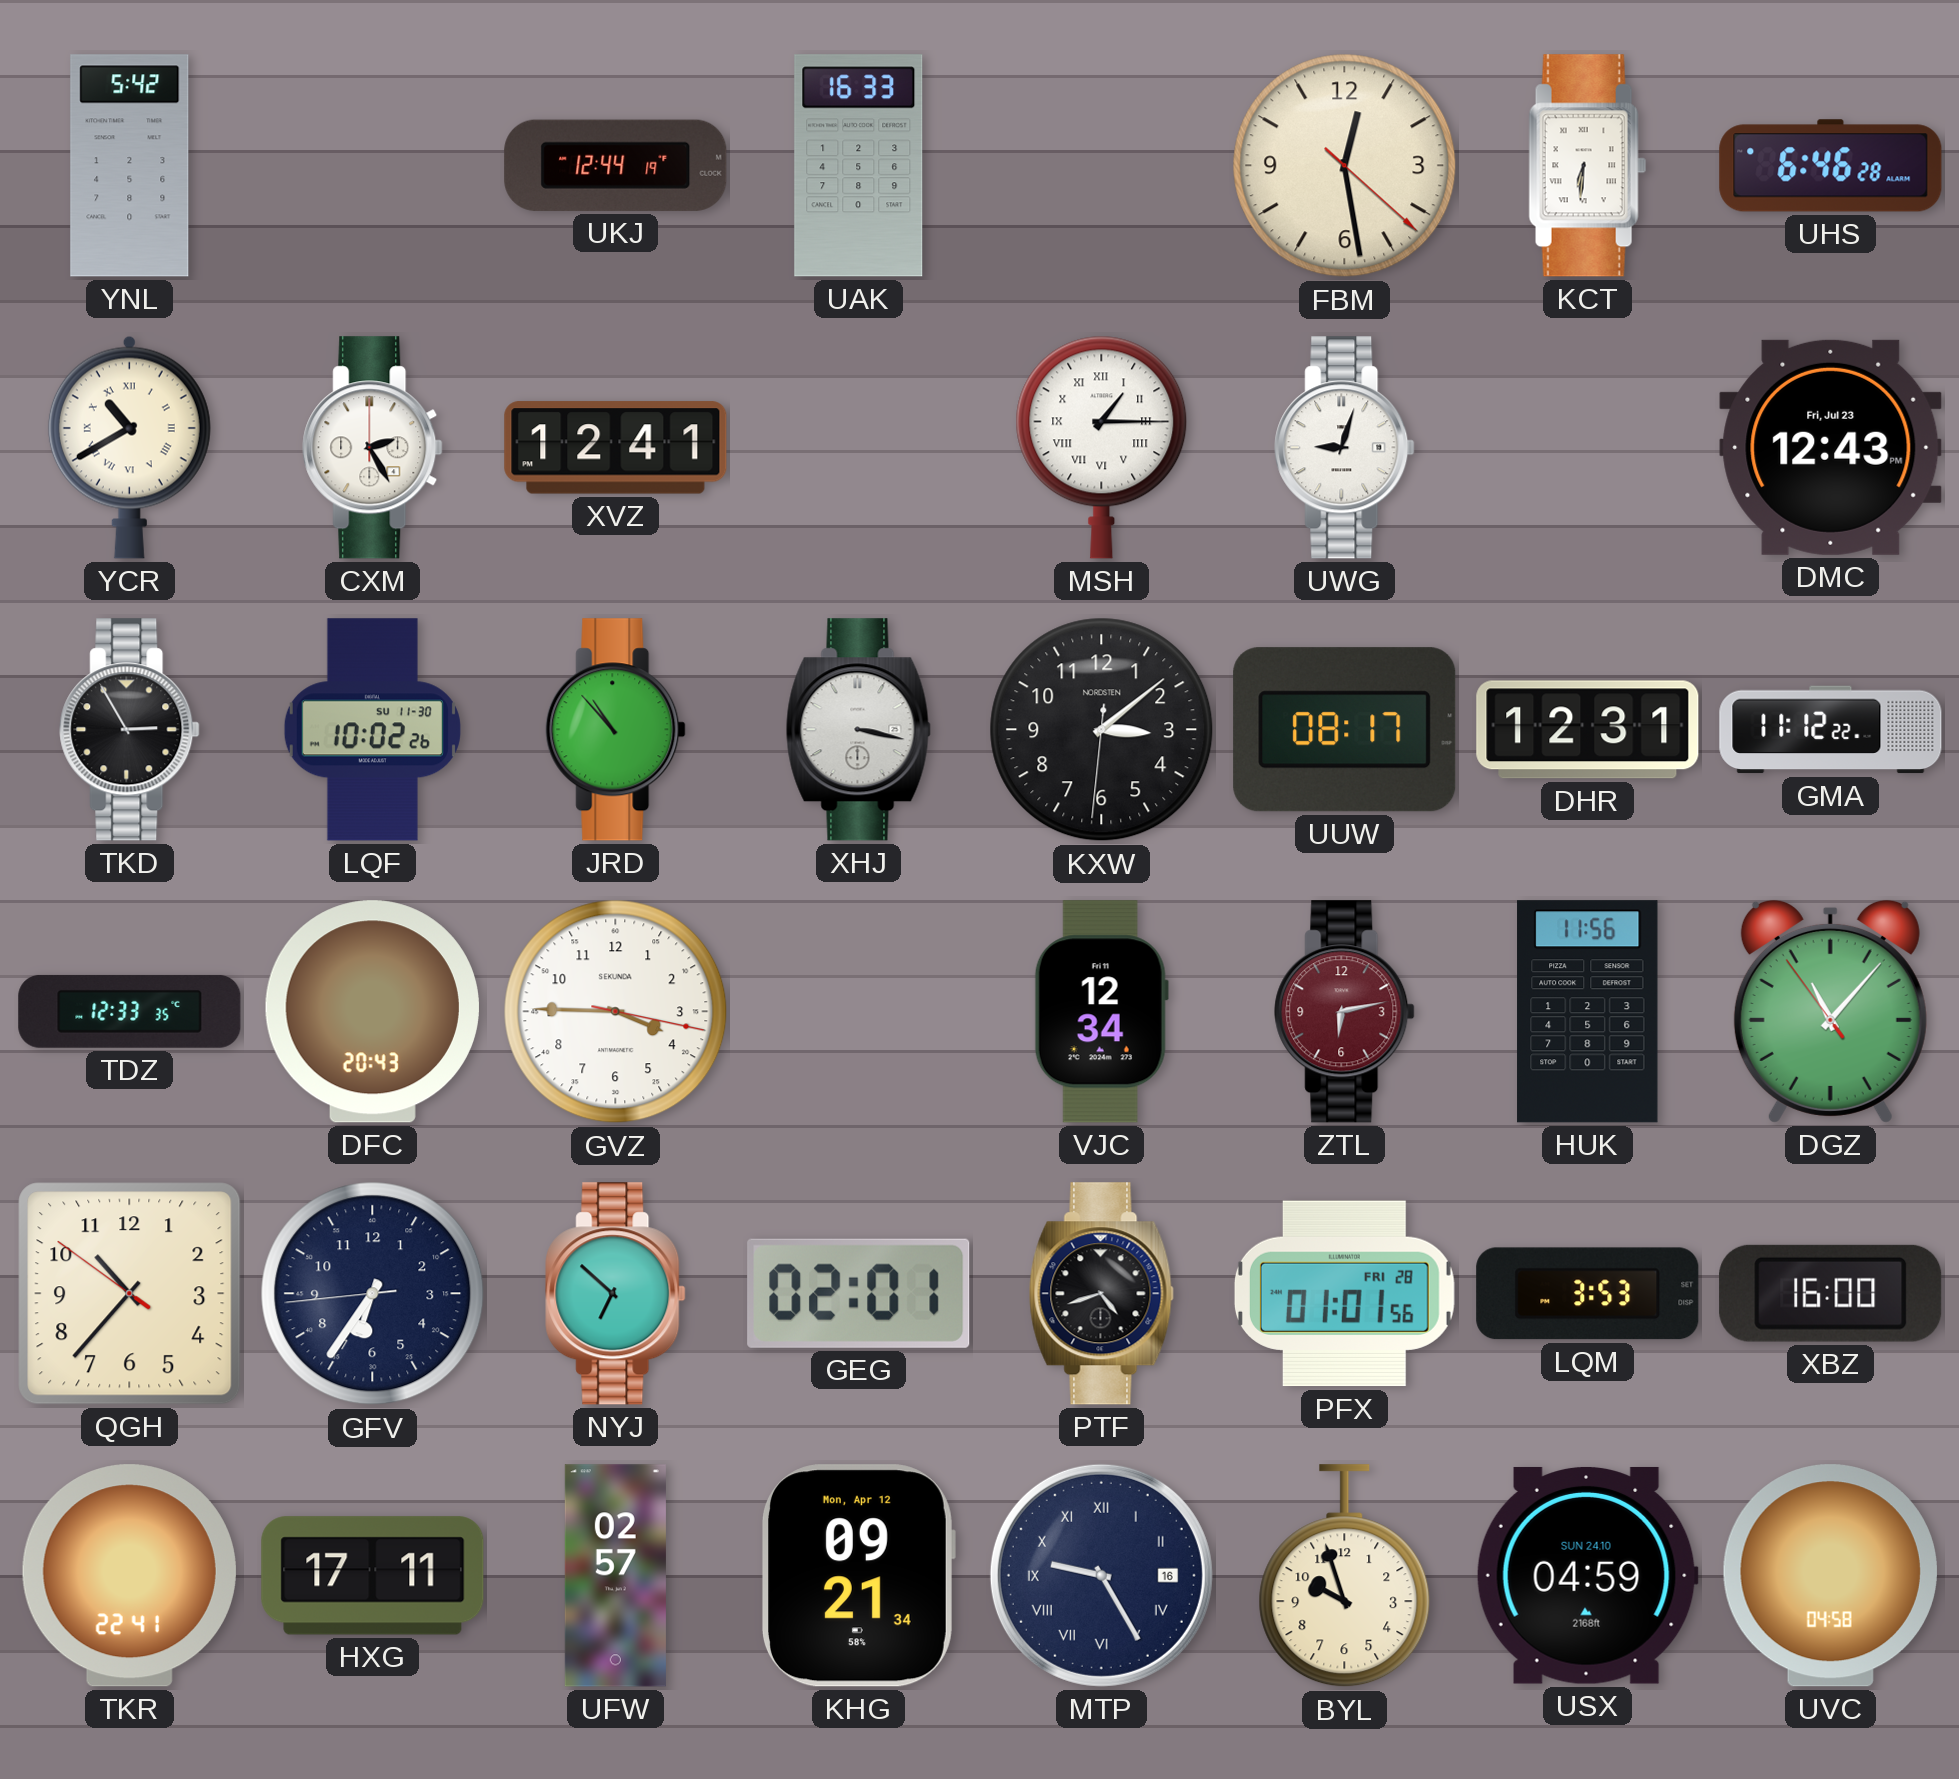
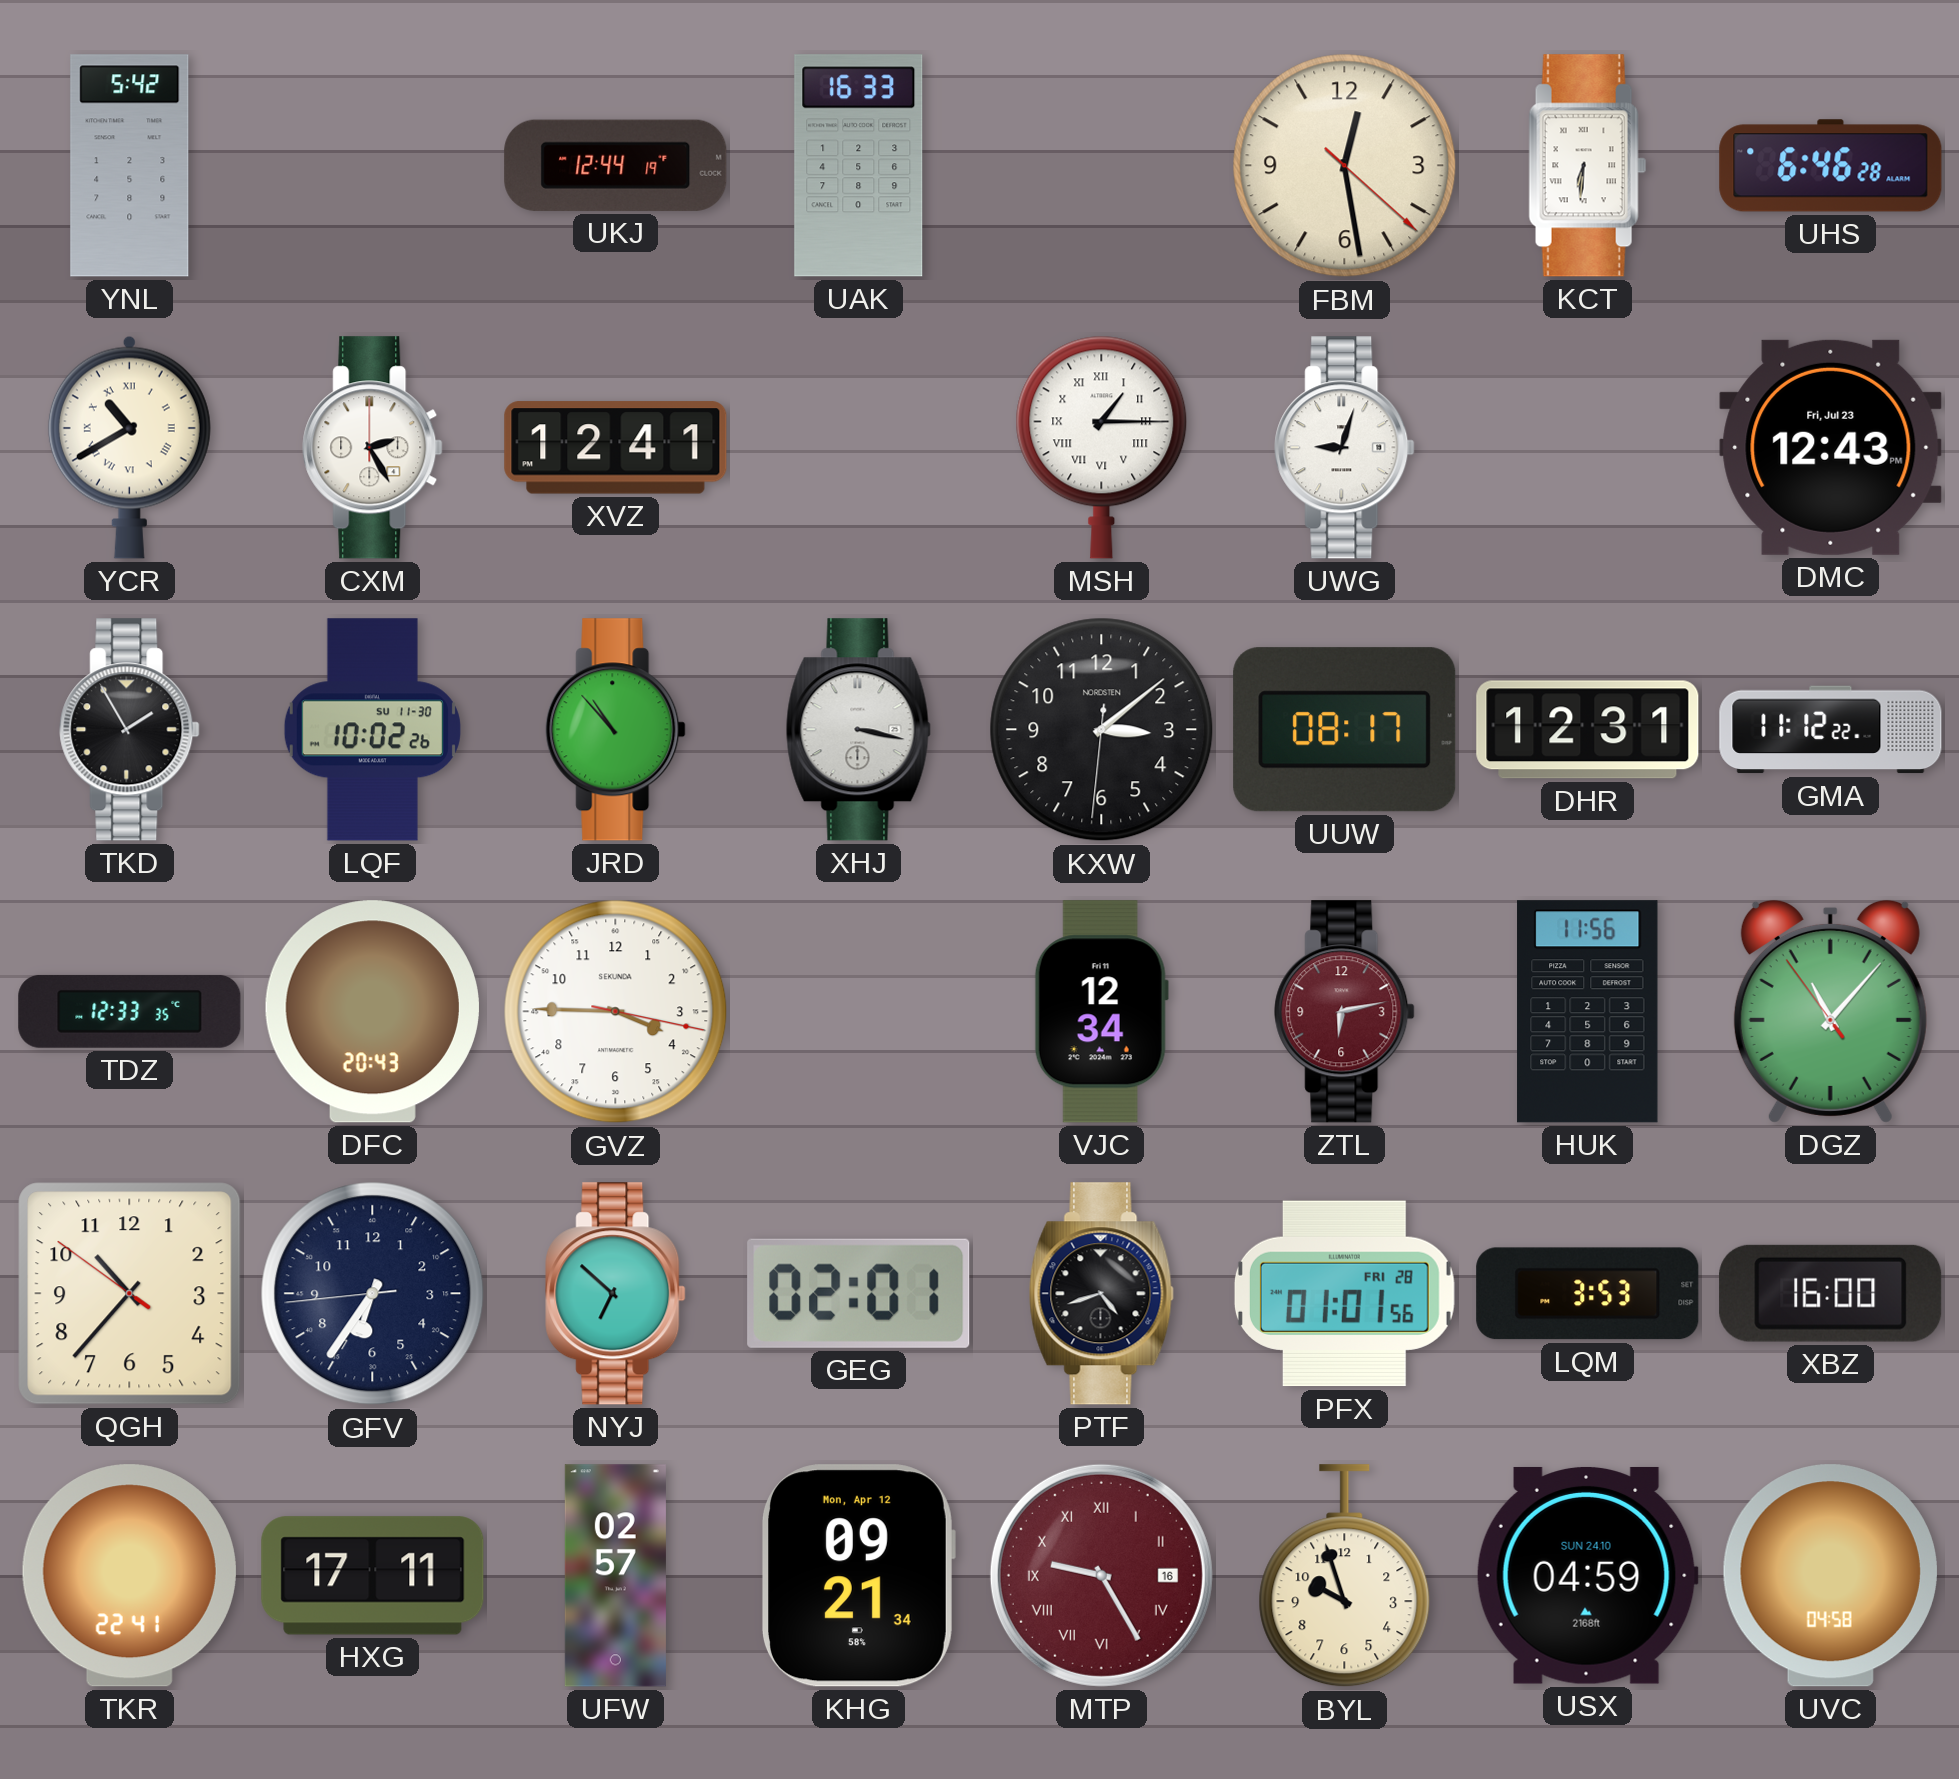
TKD: 2:55 -> 1:55 (130, 730)
MTP dial: navy -> burgundy (1101, 1575)
